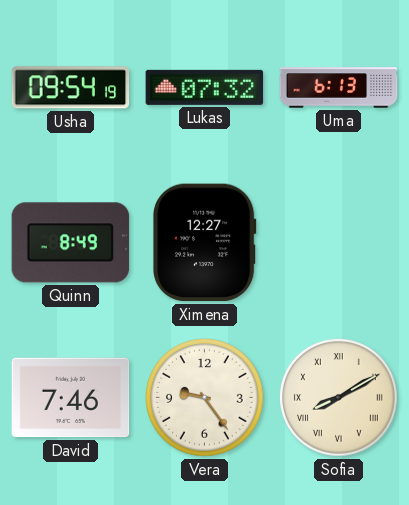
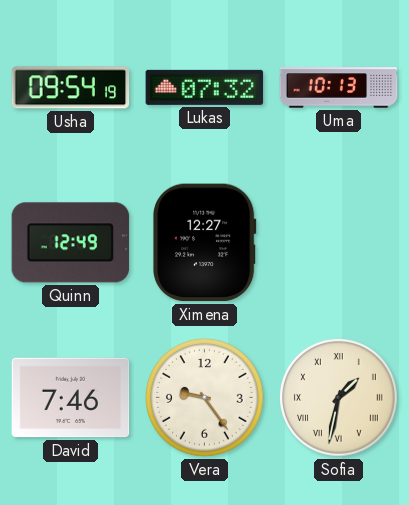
Uma: 6:13 -> 10:13 (339, 88)
Quinn: 8:49 -> 12:49 (71, 243)
Sofia: 8:10 -> 1:32 (339, 398)
